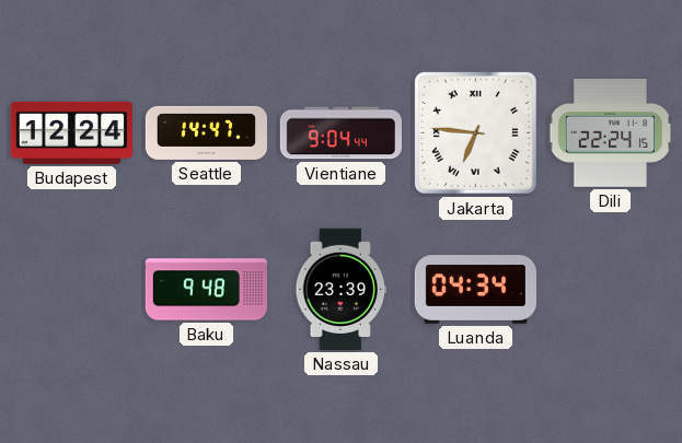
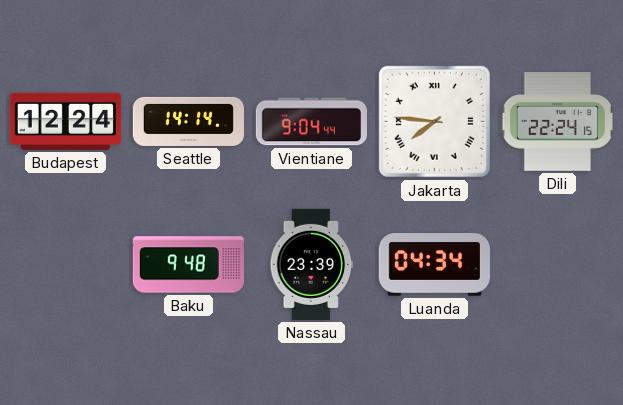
Seattle: 14:47 -> 14:14 (188, 121)
Jakarta: 6:46 -> 7:46 (434, 121)
